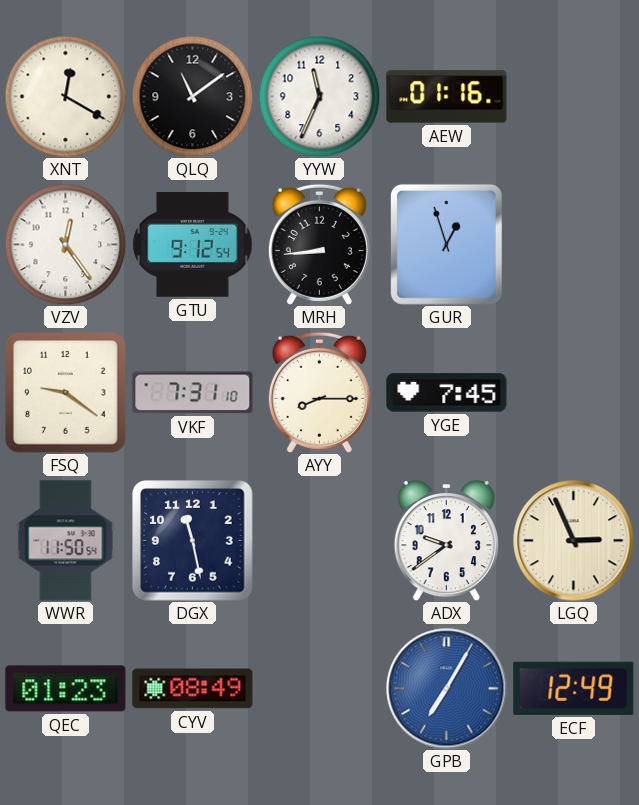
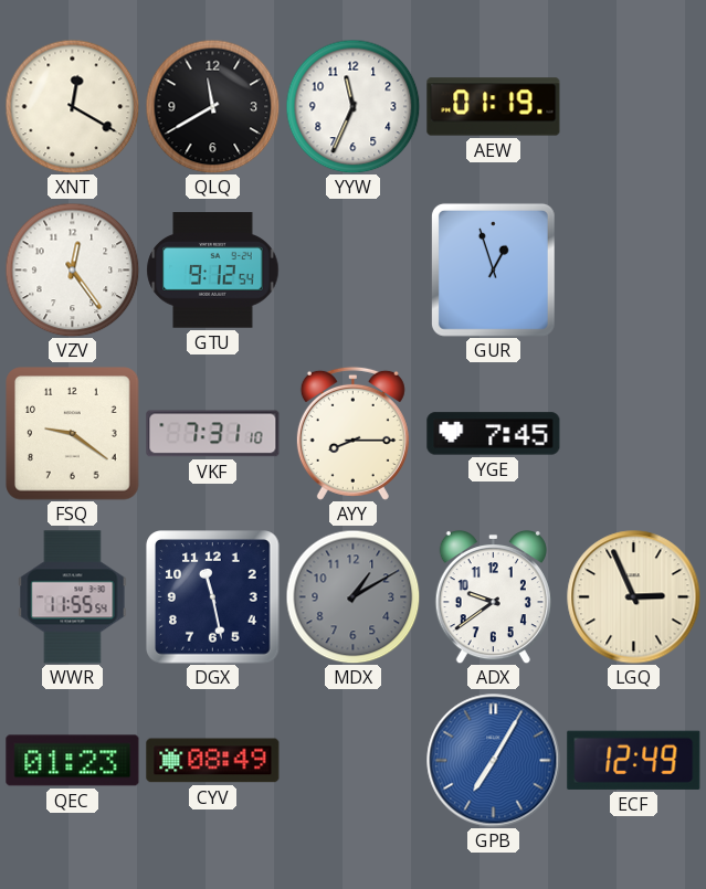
QLQ: 11:09 -> 11:40 (212, 106)
AEW: 01:16 -> 01:19 (494, 107)
MRH: 8:44 -> none (319, 244)
WWR: 11:50 -> 11:55 (73, 597)
MDX: none -> 1:10 (352, 596)
